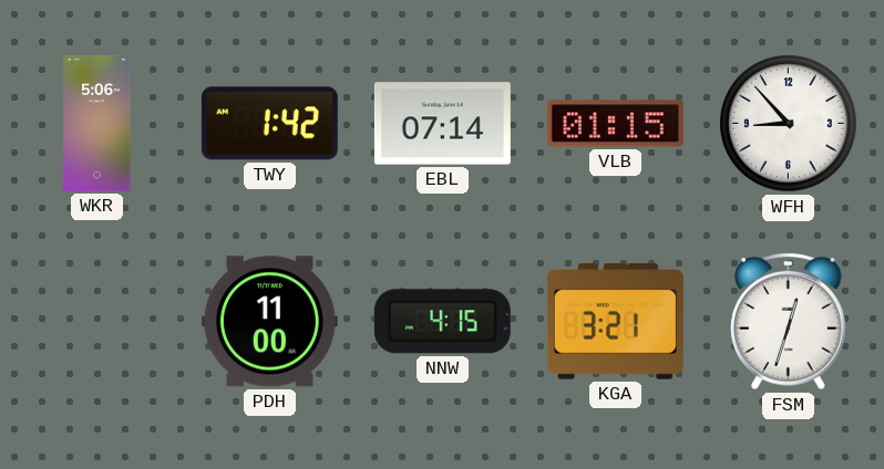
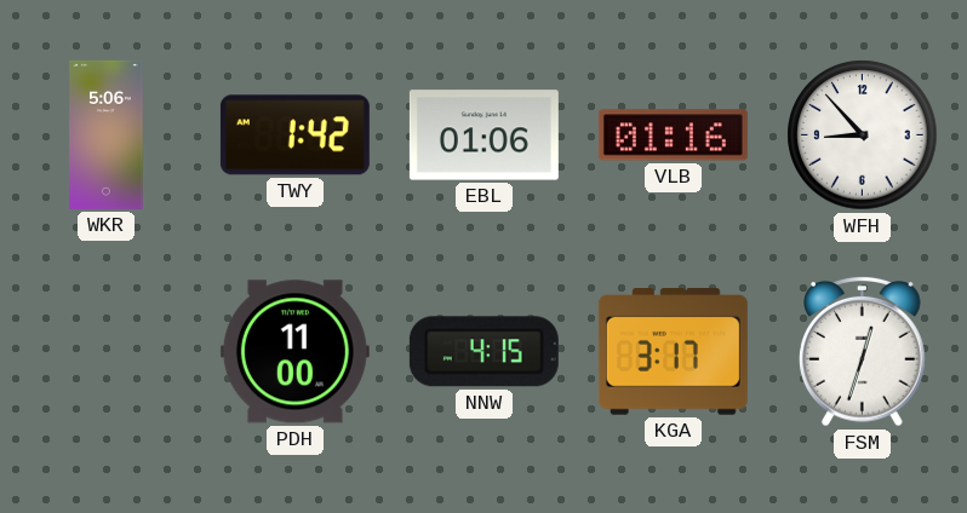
EBL: 07:14 -> 01:06 (483, 136)
VLB: 01:15 -> 01:16 (673, 136)
KGA: 3:21 -> 3:17 (673, 352)
